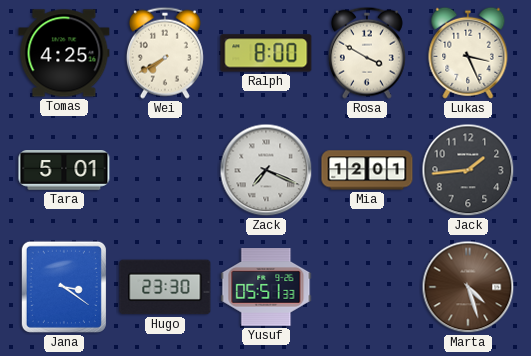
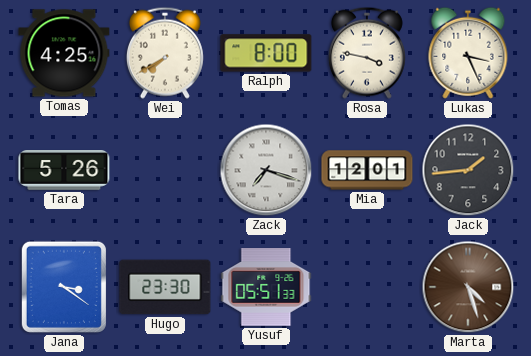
Rosa: 3:50 -> 3:47 (367, 53)
Tara: 5:01 -> 5:26 (64, 171)
Zack: 7:19 -> 7:18 (266, 170)
